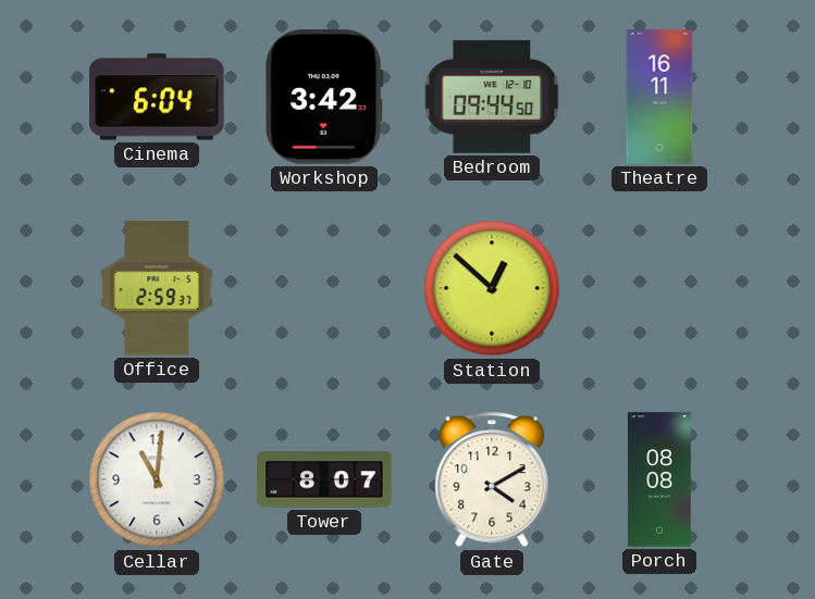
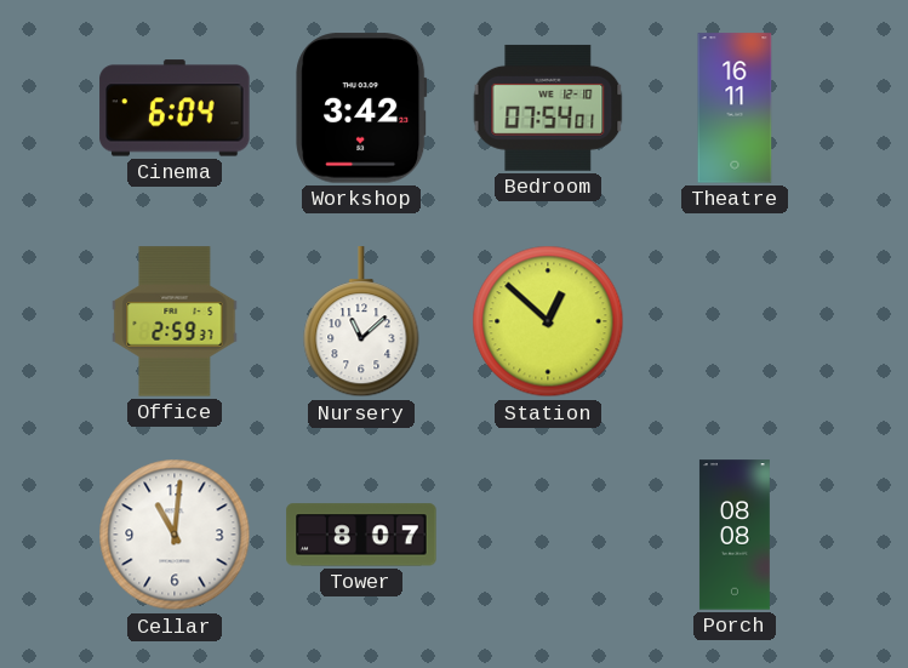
Bedroom: 09:44 -> 07:54 (548, 108)
Nursery: none -> 11:08 (361, 322)
Gate: 4:10 -> none (492, 479)
